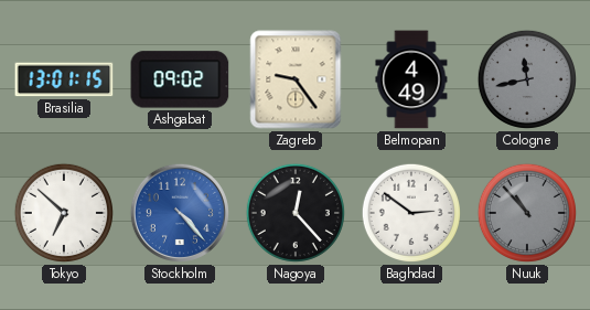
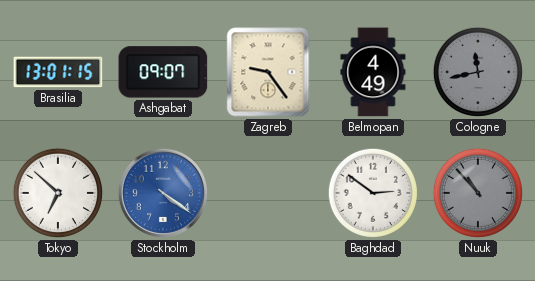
Ashgabat: 09:02 -> 09:07 (163, 72)
Stockholm: 4:23 -> 4:21 (163, 193)
Nagoya: 12:23 -> none (296, 213)
